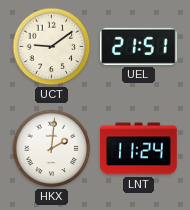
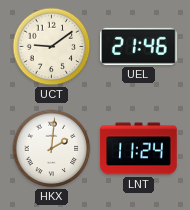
UEL: 21:51 -> 21:46 (139, 46)
